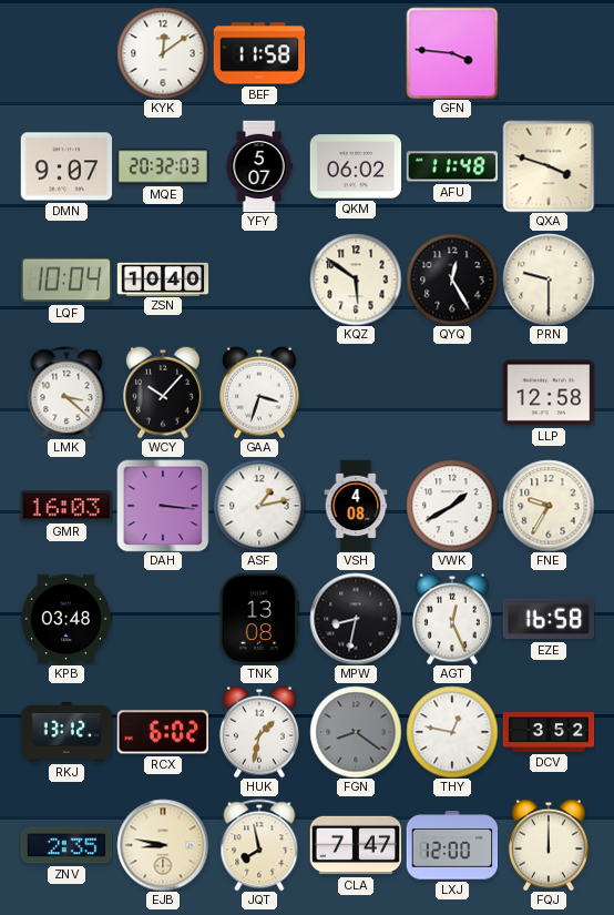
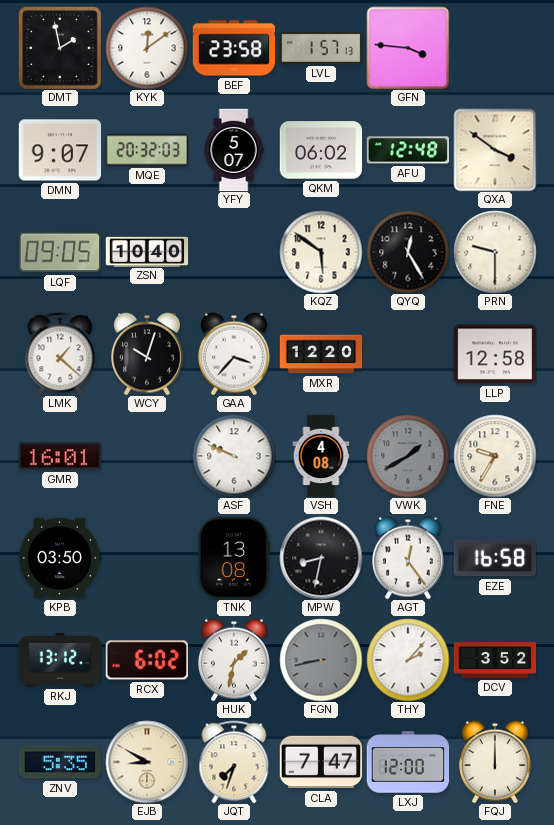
DMT: none -> 1:58 (60, 48)
BEF: 11:58 -> 23:58 (234, 48)
LVL: none -> 1:57 (321, 48)
AFU: 11:48 -> 12:48 (408, 150)
QXA: 3:48 -> 3:51 (495, 150)
LQF: 10:04 -> 09:05 (60, 252)
LMK: 3:22 -> 1:22 (60, 354)
WCY: 10:07 -> 10:03 (147, 354)
GAA: 3:33 -> 3:37 (234, 354)
MXR: none -> 12:20 (321, 354)
GMR: 16:03 -> 16:01 (60, 456)
DAH: 3:16 -> none (163, 506)
ASF: 1:13 -> 9:49 (234, 456)
VWK dial: white -> grey (408, 456)
KPB: 03:48 -> 03:50 (60, 558)
AGT: 12:26 -> 12:24 (408, 558)
FGN: 8:21 -> 8:43 (321, 660)
THY: 12:47 -> 2:07 (408, 660)
ZNV: 2:35 -> 5:35 (60, 762)
EJB: 8:47 -> 8:50 (147, 762)
JQT: 7:58 -> 7:33 (234, 762)
